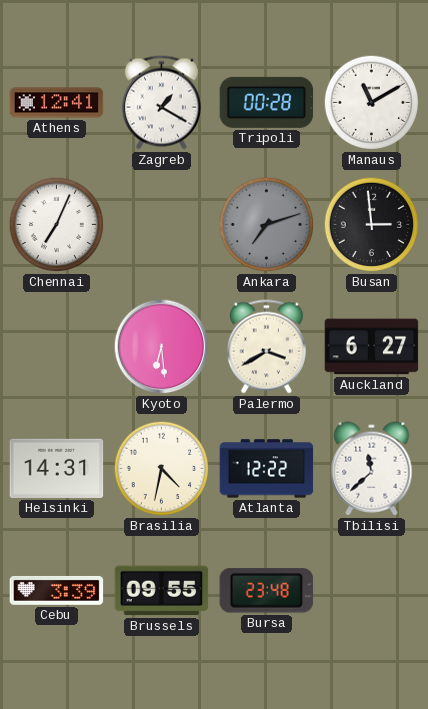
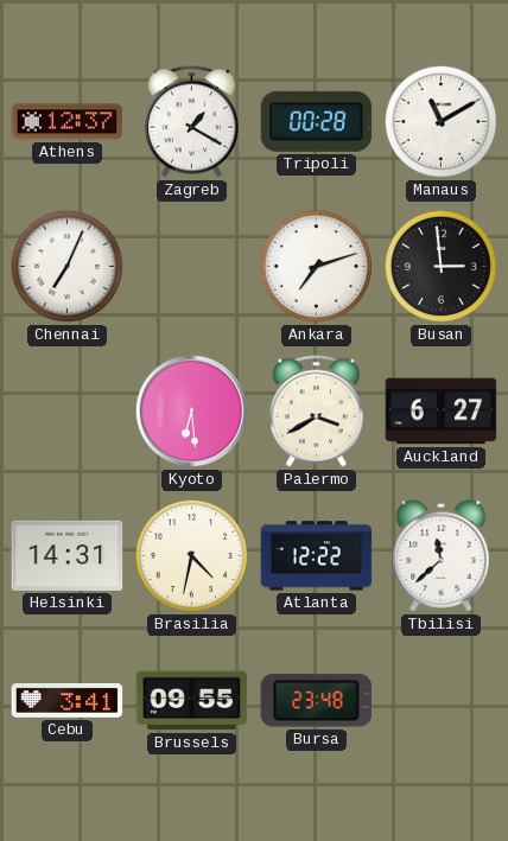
Athens: 12:41 -> 12:37 (68, 122)
Ankara dial: grey -> white (317, 267)
Cebu: 3:39 -> 3:41 (68, 700)
